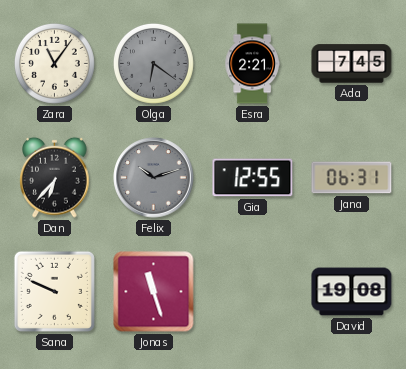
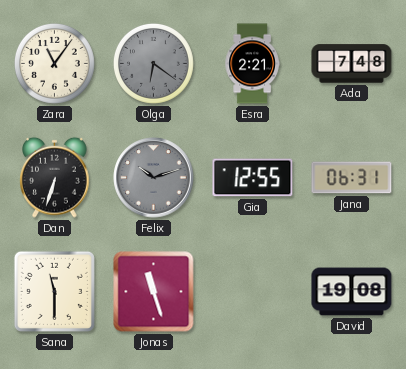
Ada: 7:45 -> 7:48 (352, 64)
Dan: 6:37 -> 6:33 (55, 177)
Sana: 9:49 -> 11:30 (54, 291)
